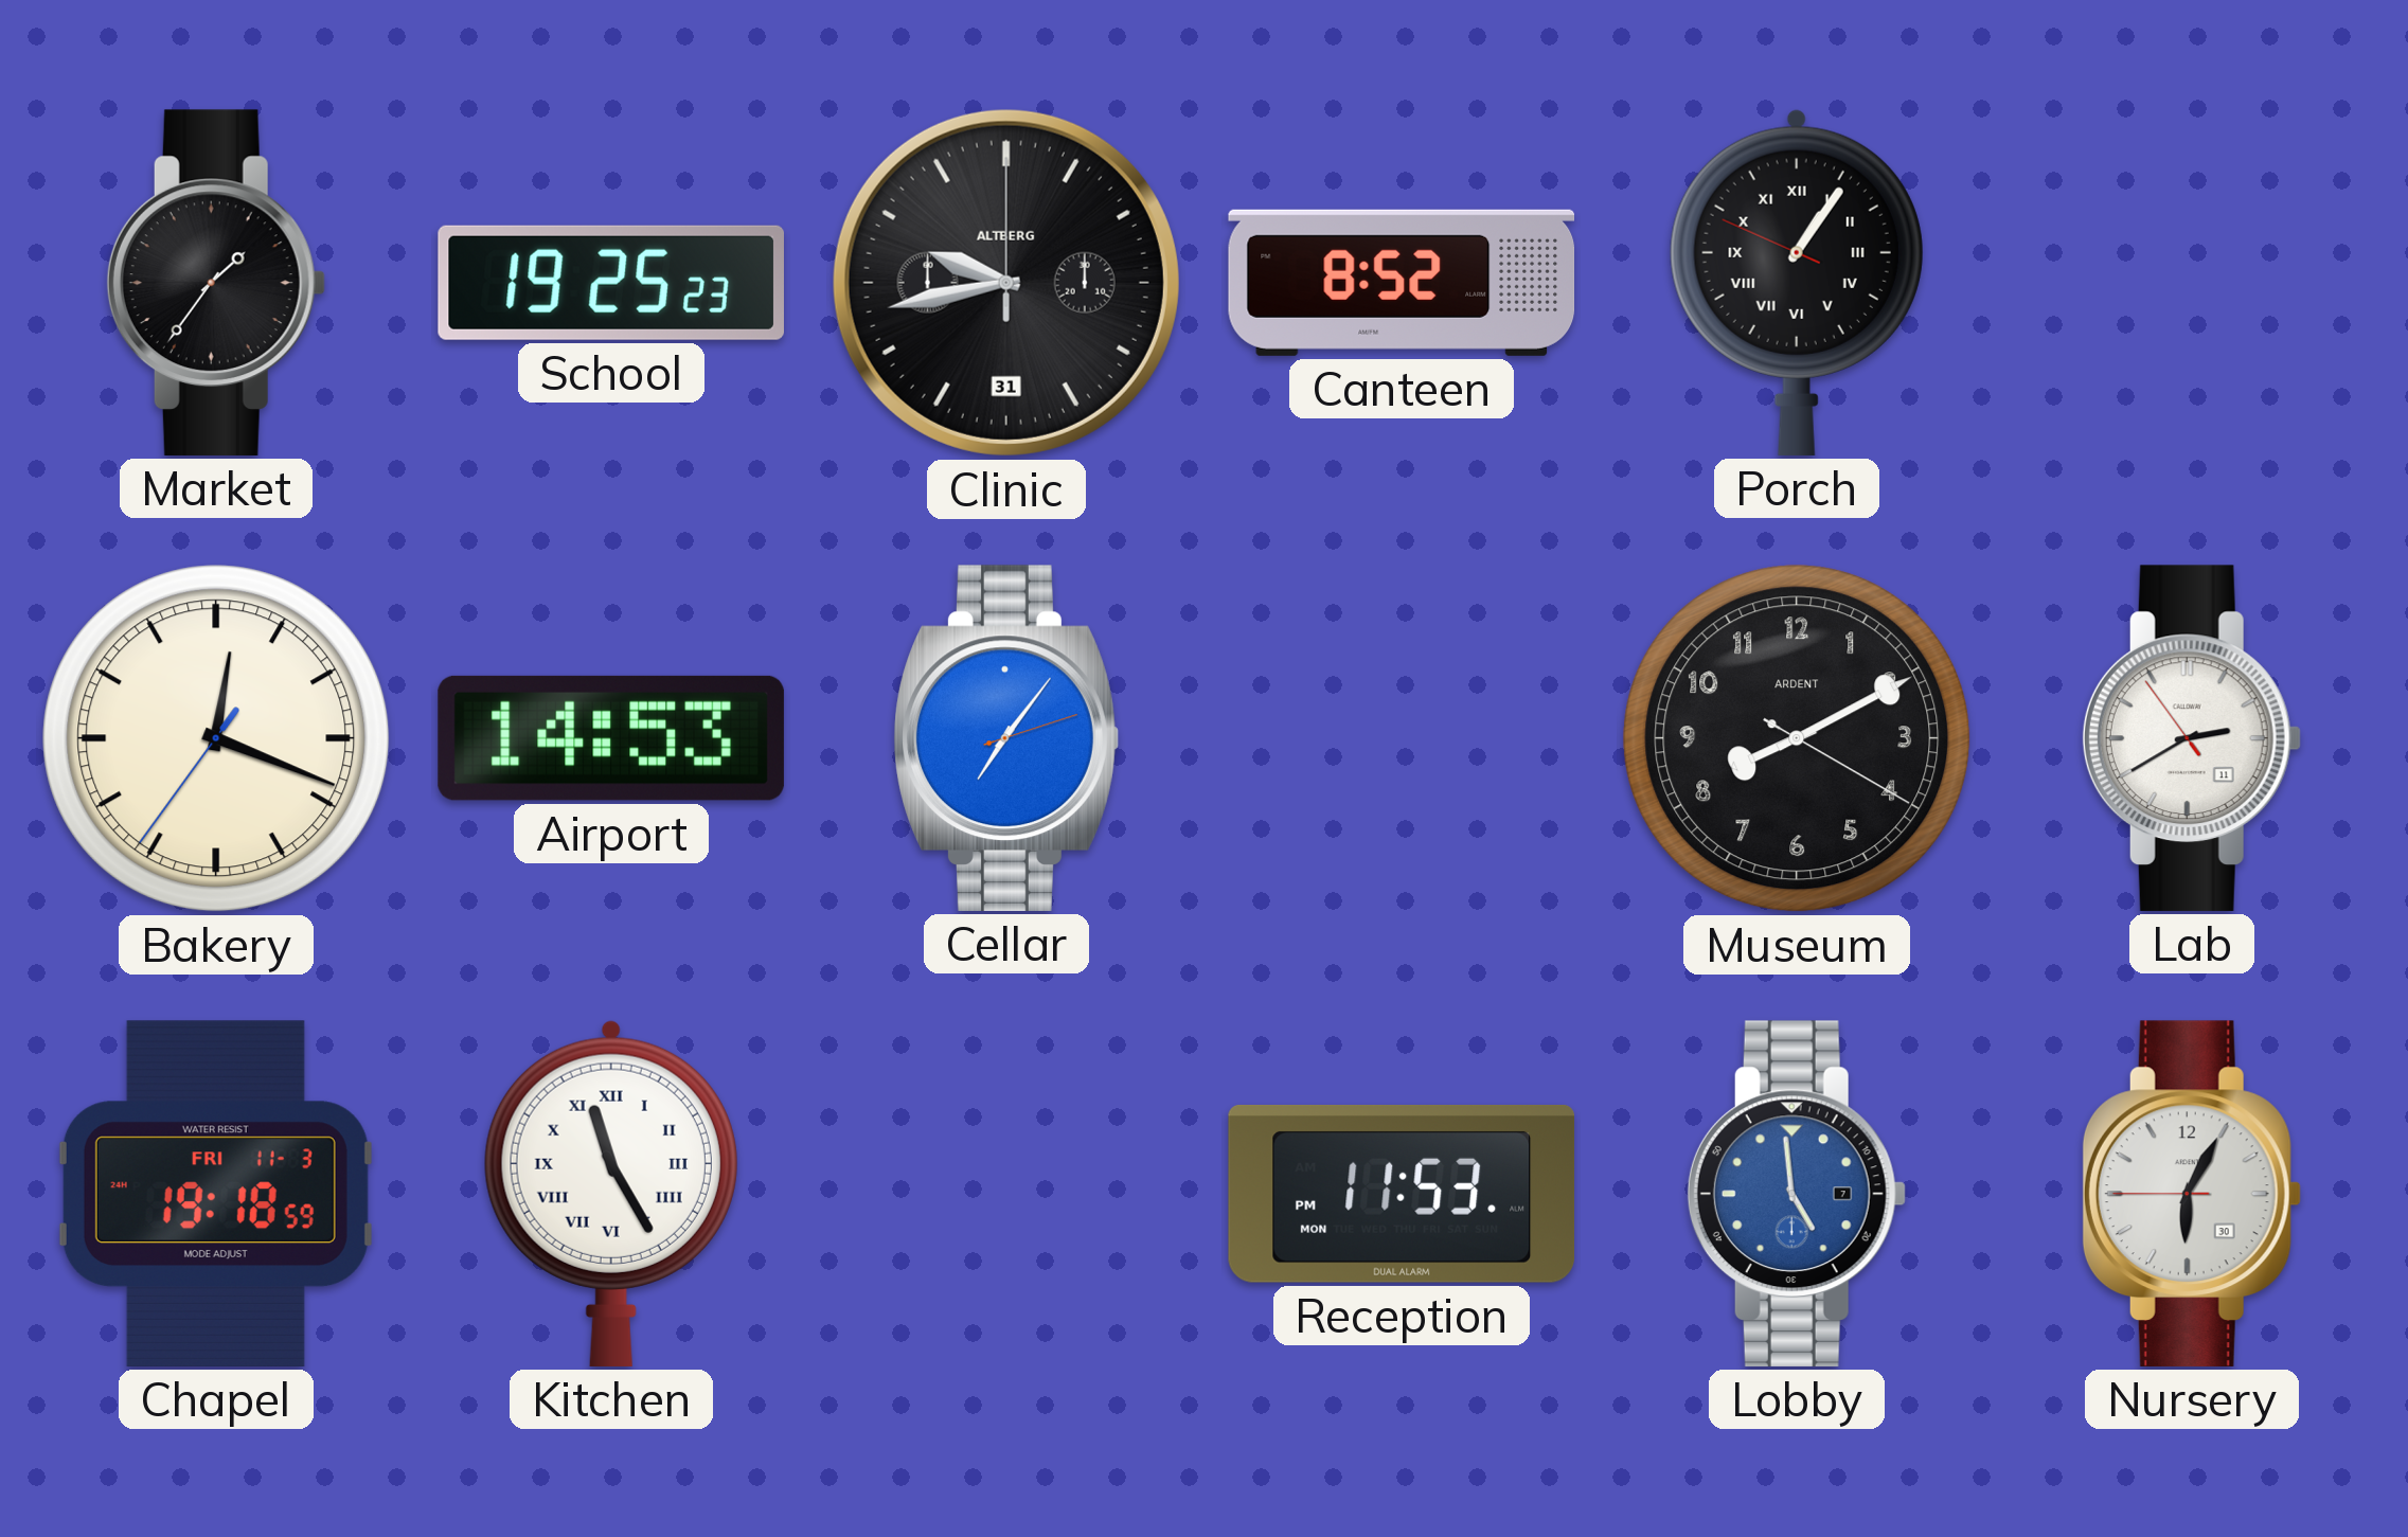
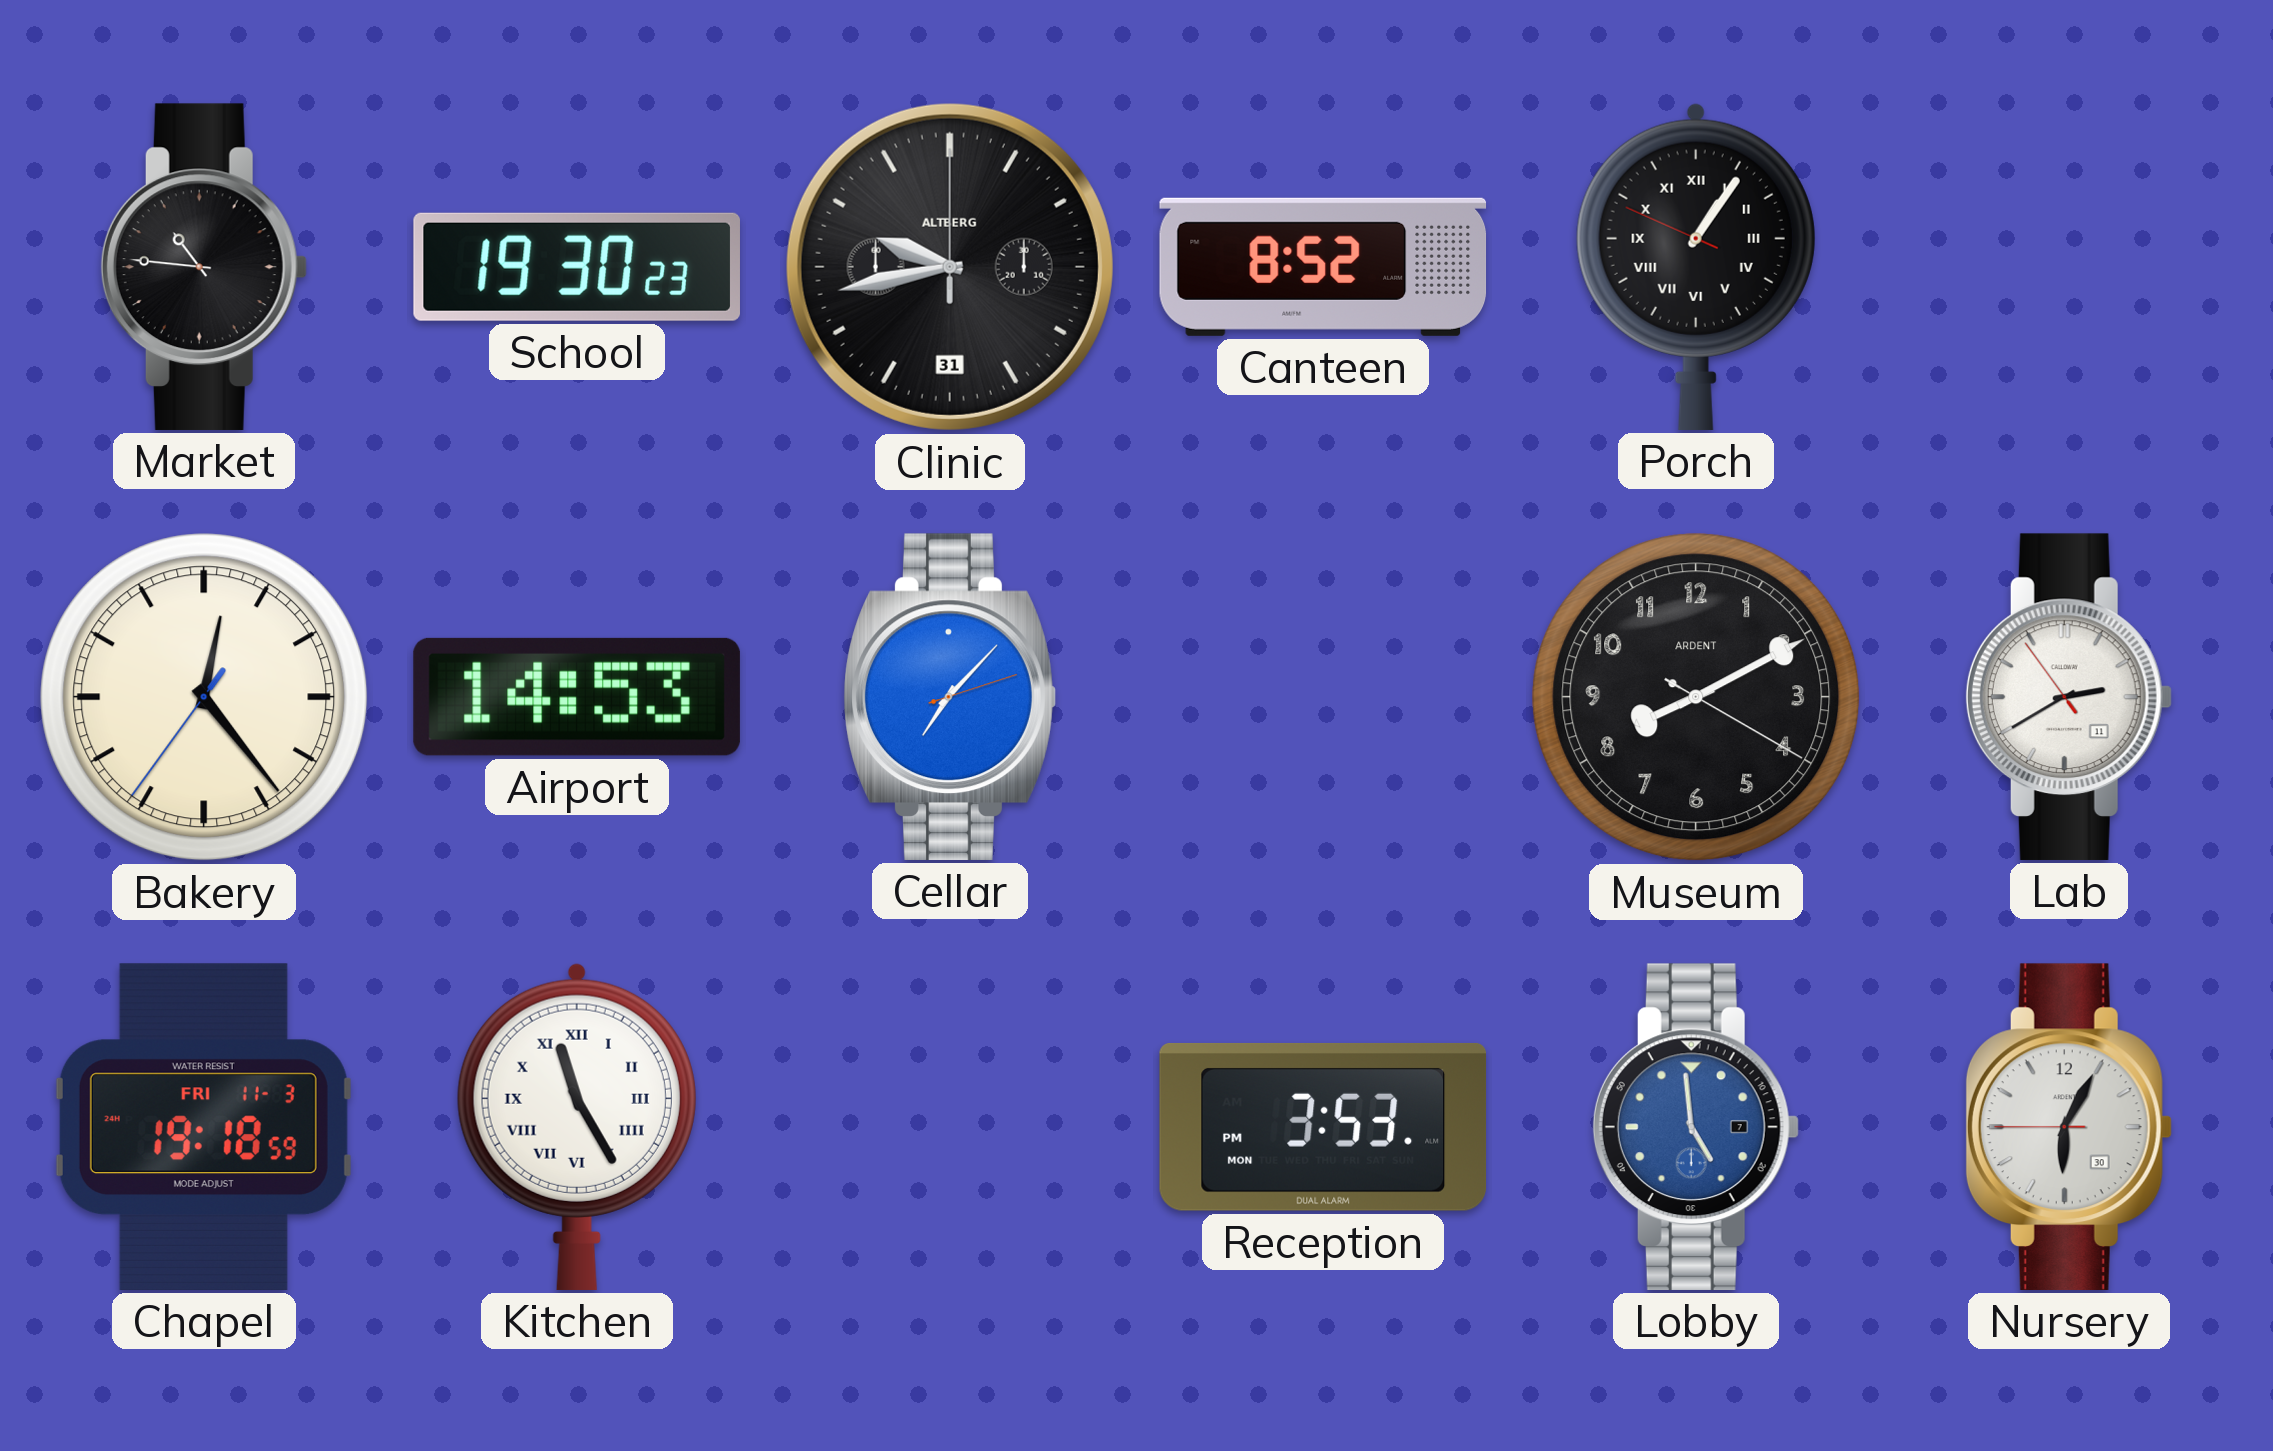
Market: 1:36 -> 10:46 (204, 267)
School: 19:25 -> 19:30 (577, 267)
Bakery: 12:18 -> 12:23 (204, 697)
Cellar: 7:06 -> 7:07 (950, 697)
Reception: 11:53 -> 3:53 (1323, 1127)
